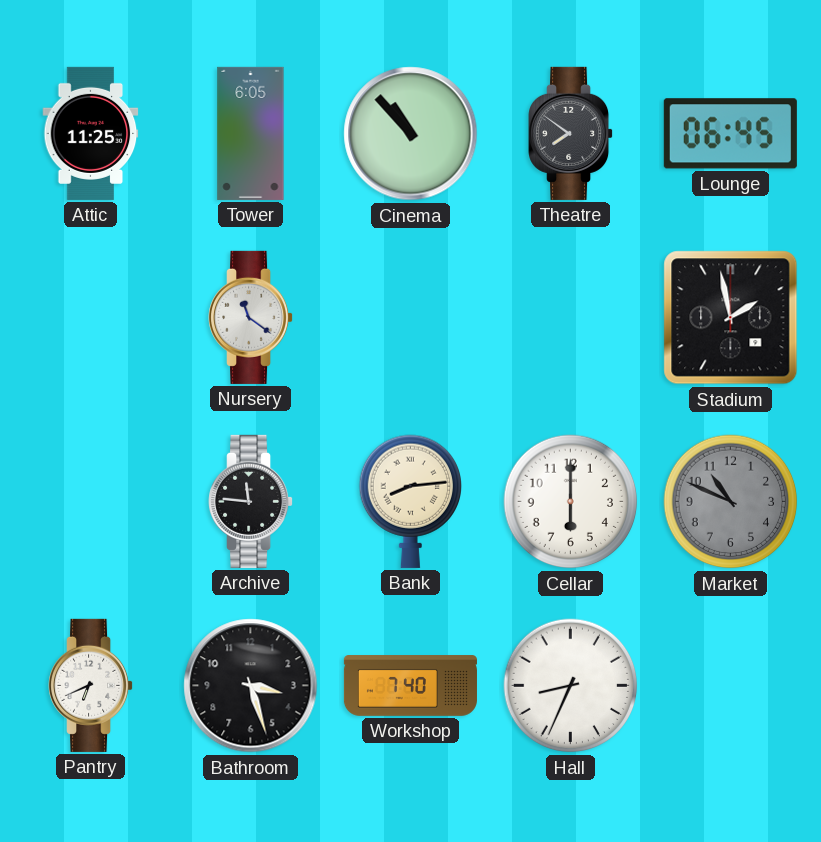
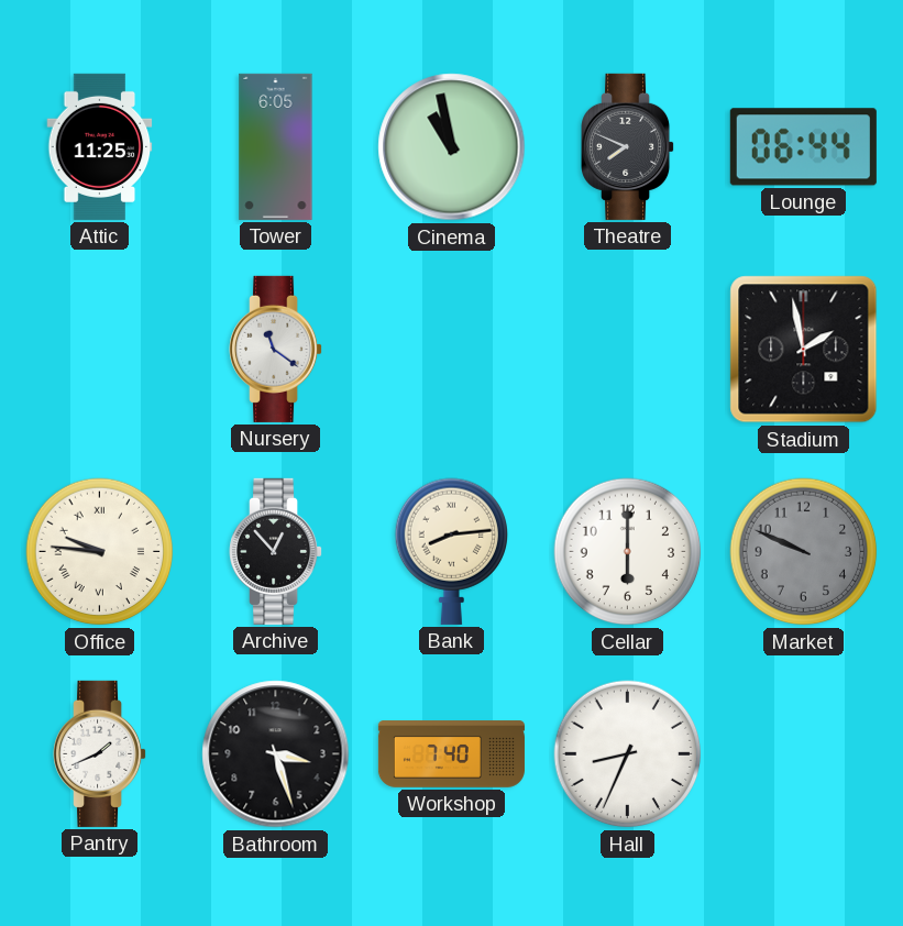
Cinema: 10:53 -> 10:58 (452, 147)
Theatre: 7:51 -> 7:49 (628, 146)
Lounge: 06:45 -> 06:44 (803, 147)
Office: none -> 9:46 (100, 552)
Archive: 11:46 -> 12:53 (276, 551)
Market: 10:49 -> 9:49 (804, 552)
Pantry: 6:41 -> 1:41 (100, 753)
